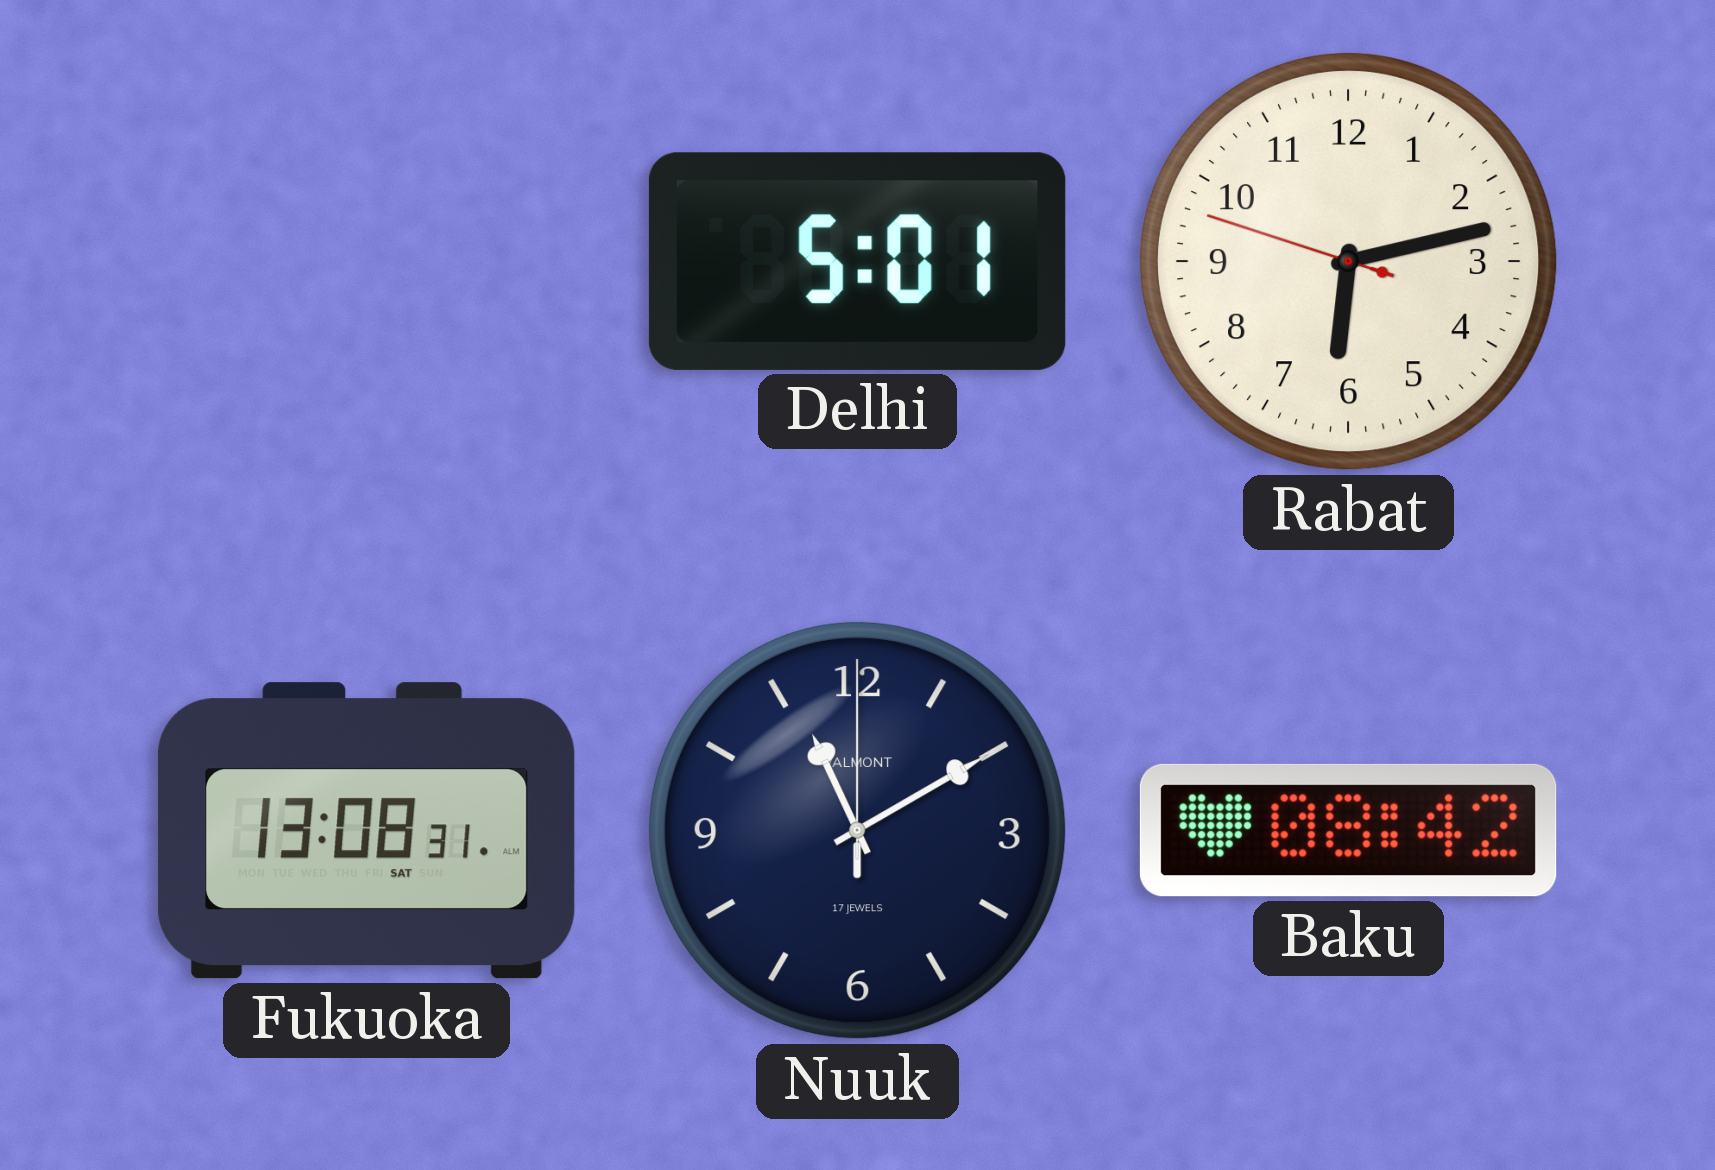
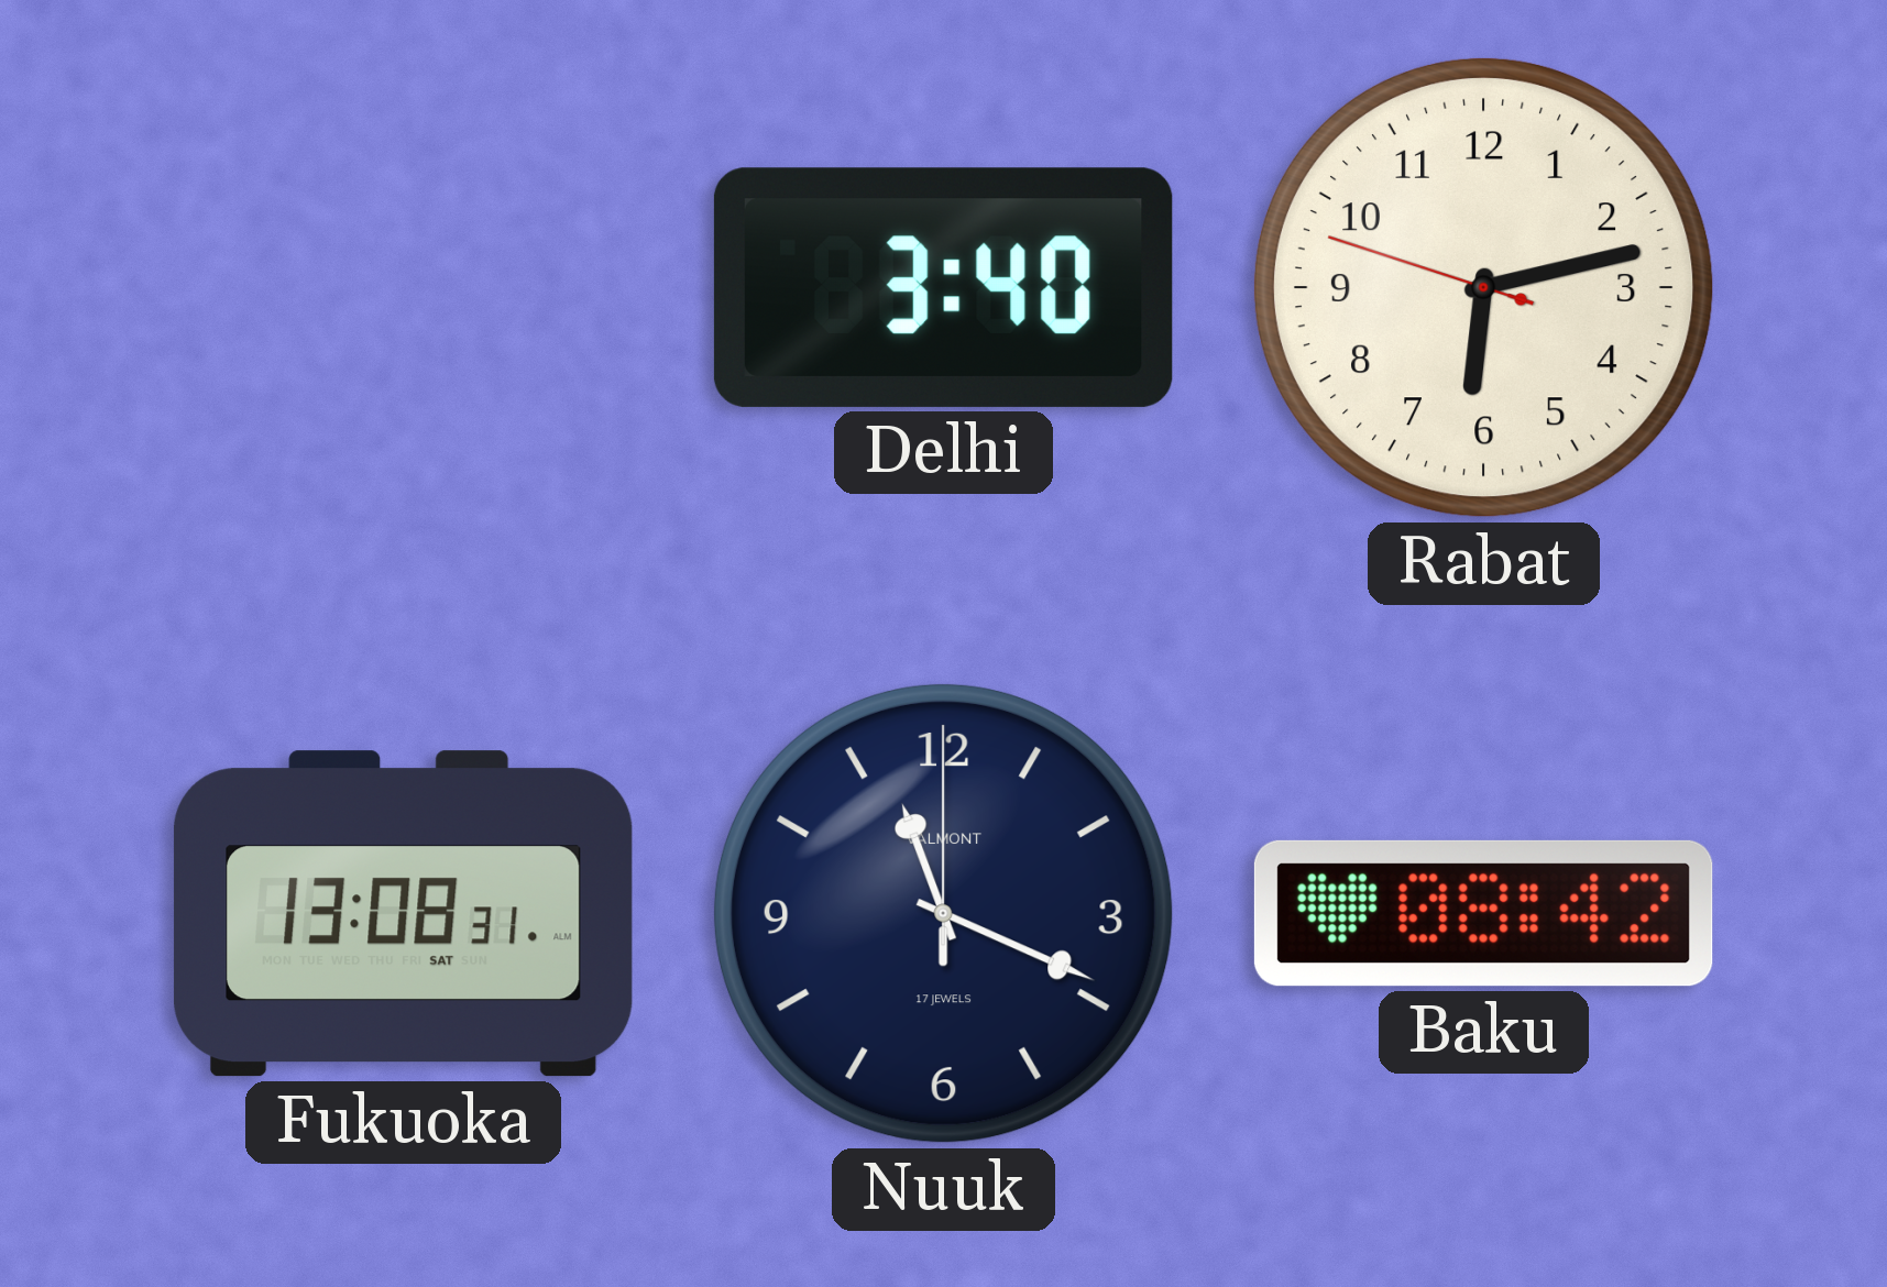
Delhi: 5:01 -> 3:40 (943, 287)
Nuuk: 11:10 -> 11:19 (943, 913)
